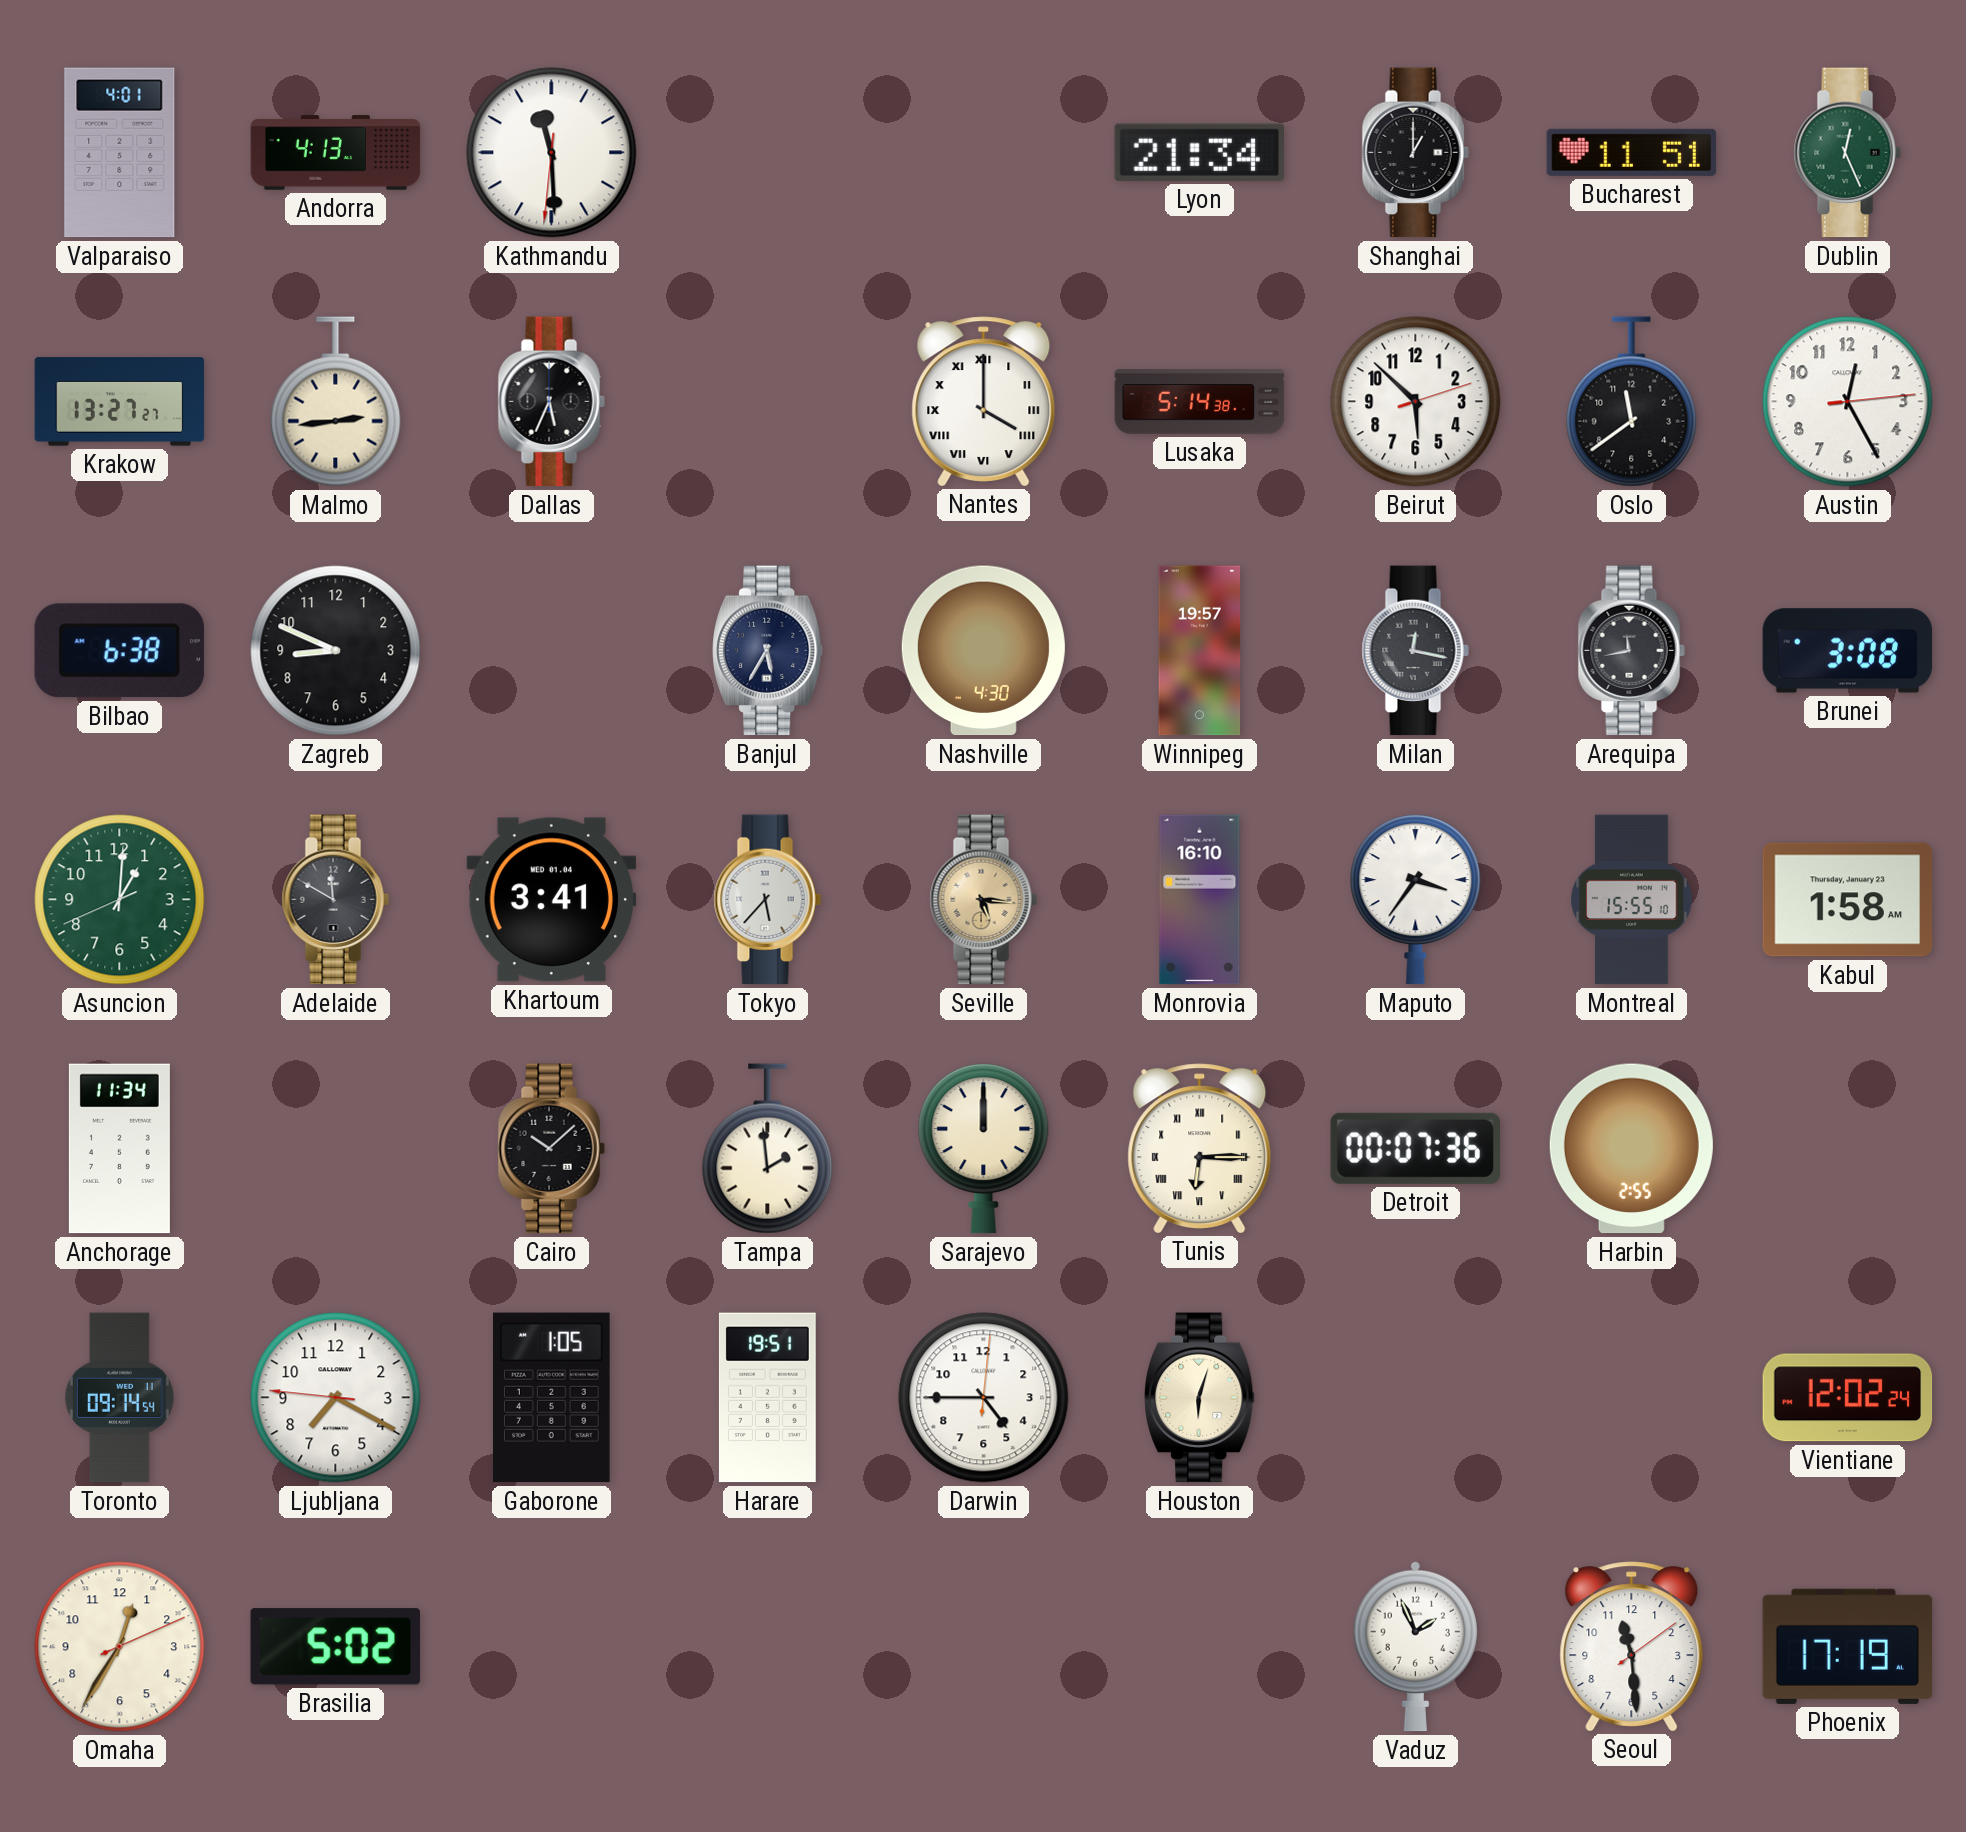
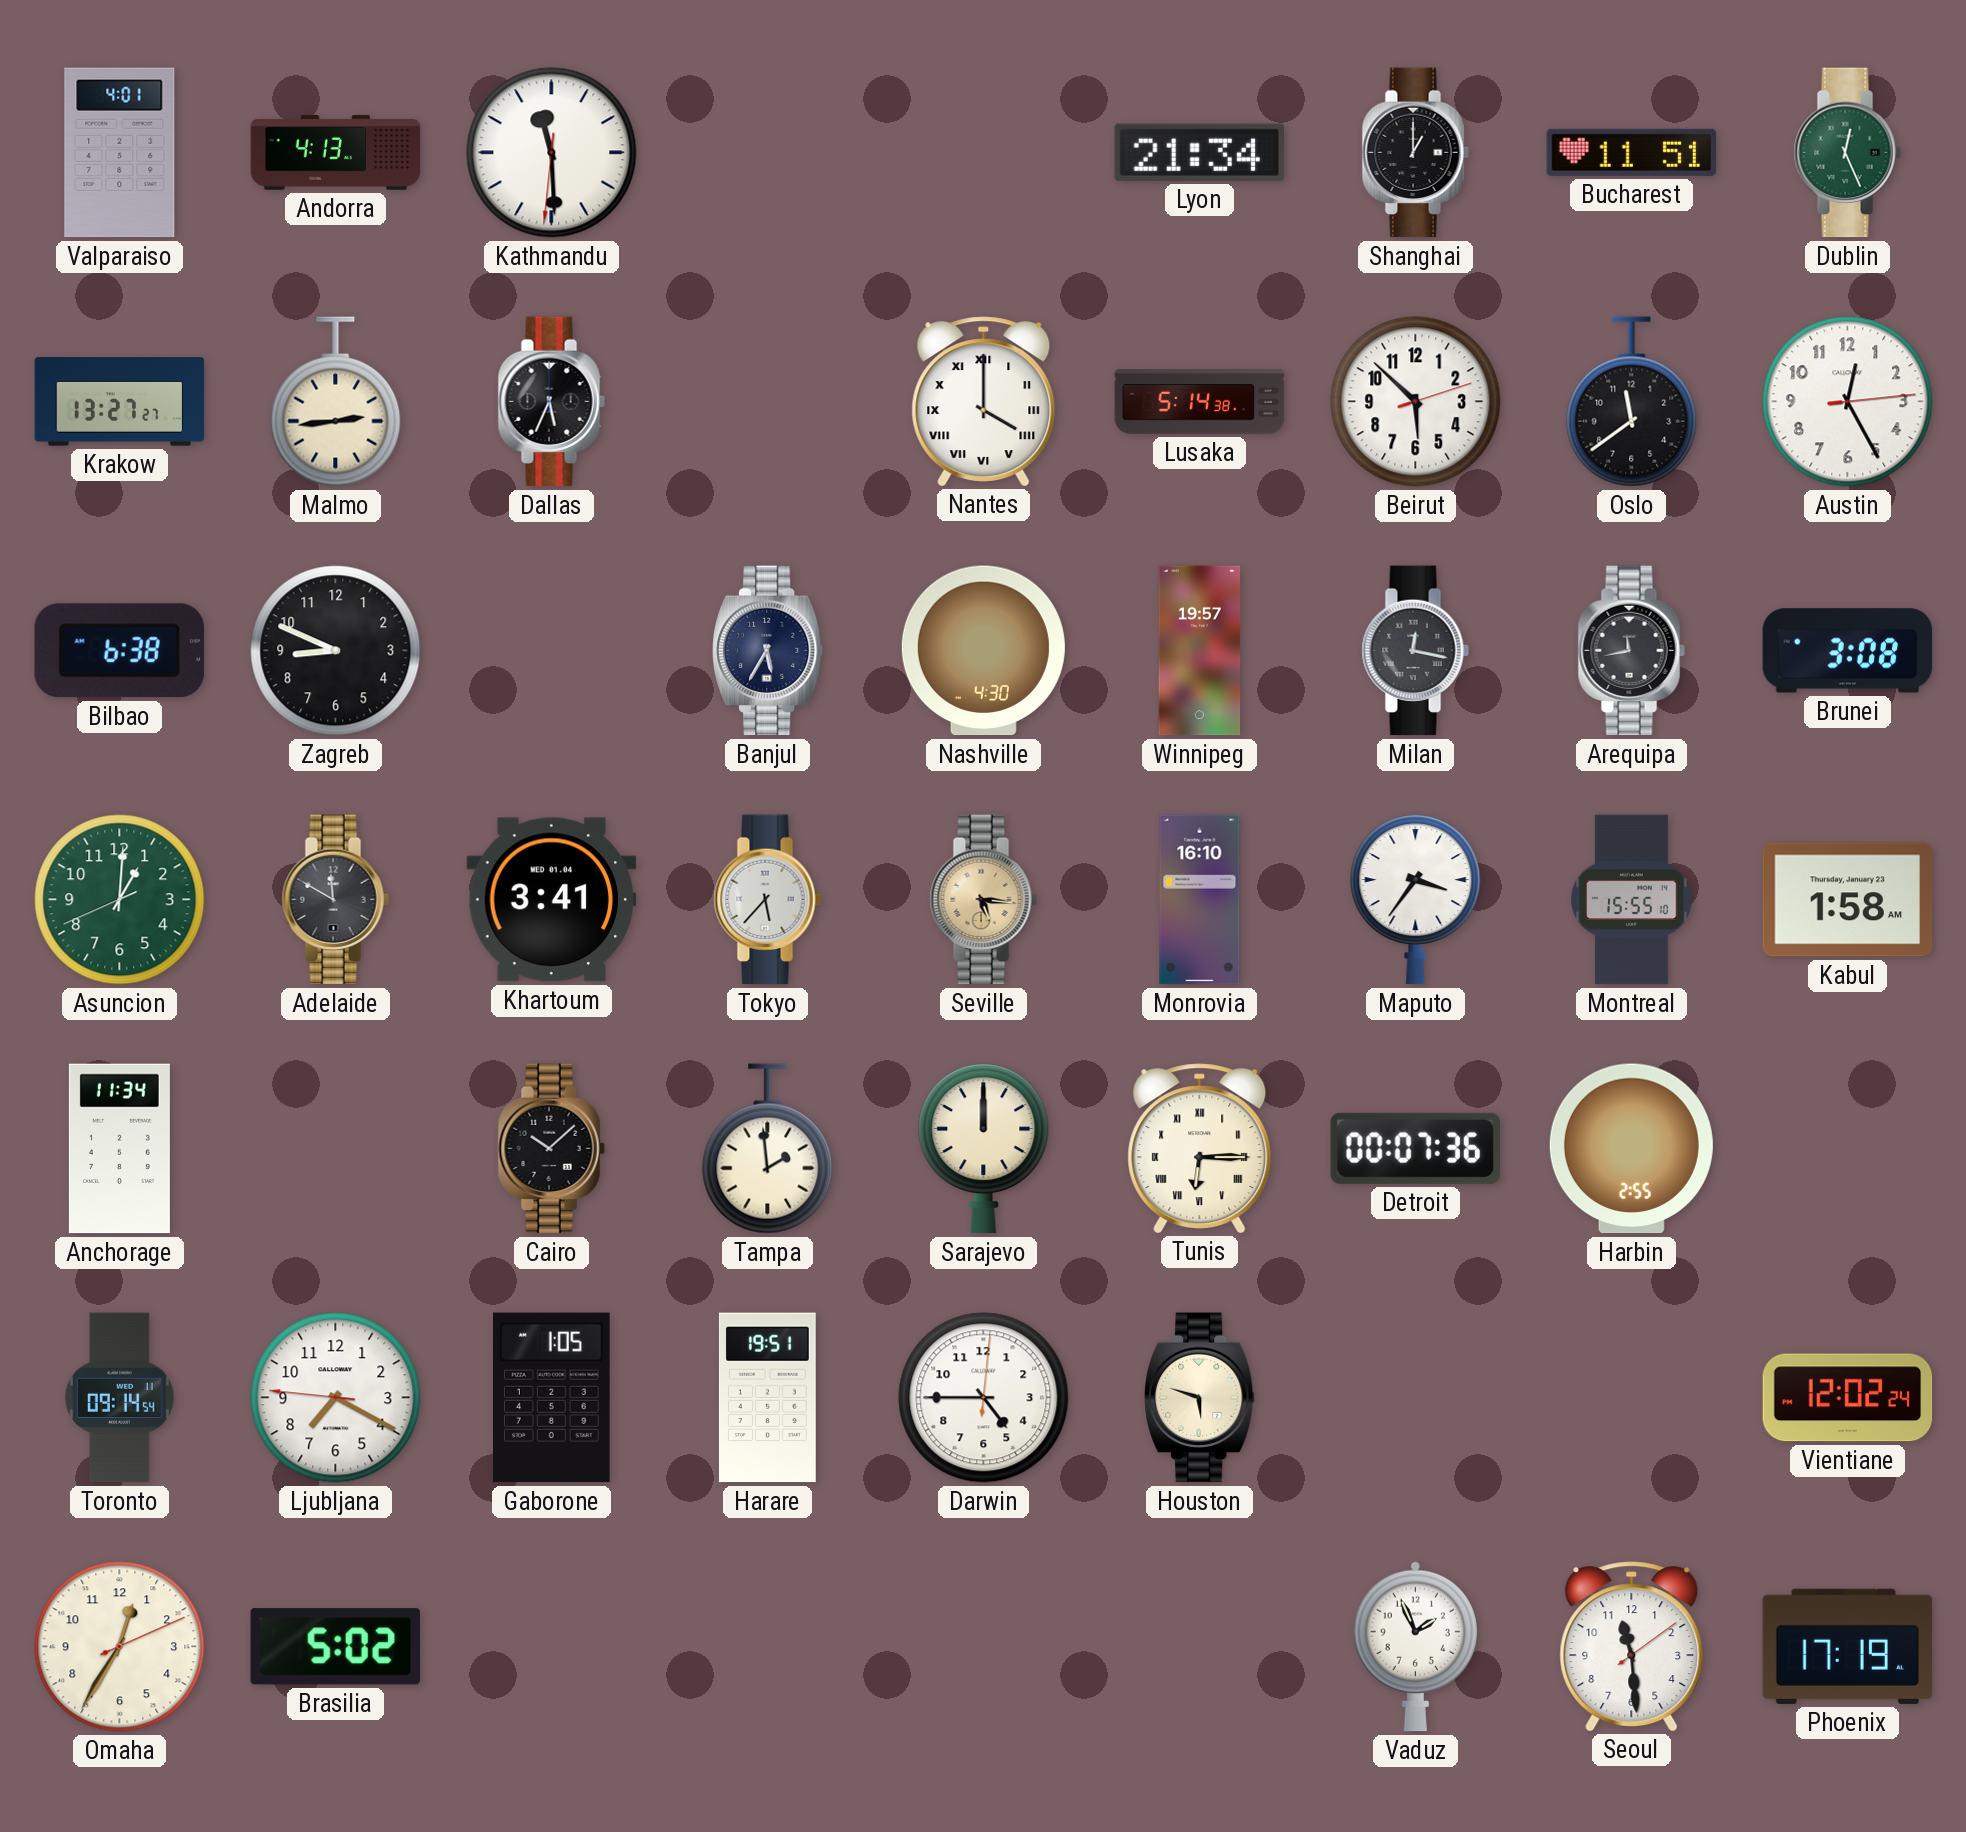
Houston: 6:03 -> 5:48 (1200, 1398)
